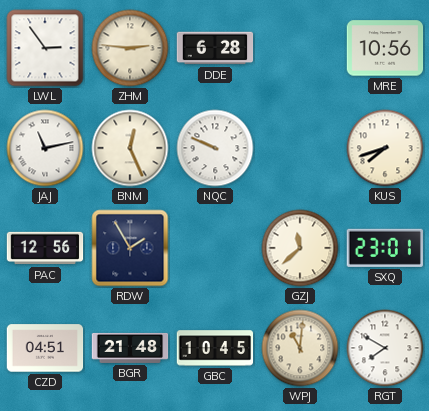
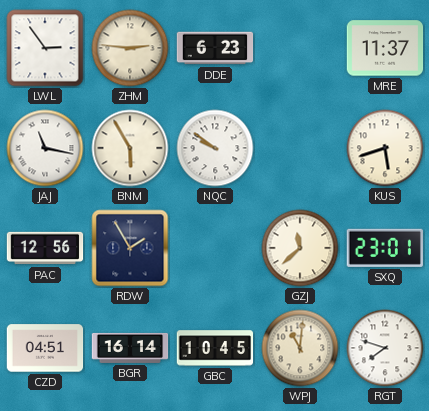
DDE: 6:28 -> 6:23 (215, 48)
MRE: 10:56 -> 11:37 (385, 48)
JAJ: 11:13 -> 11:17 (45, 148)
BNM: 12:26 -> 5:55 (130, 148)
NQC: 9:49 -> 9:51 (215, 148)
KUS: 7:42 -> 5:42 (385, 148)
BGR: 21:48 -> 16:14 (130, 348)
RGT: 7:50 -> 7:48 (385, 348)
